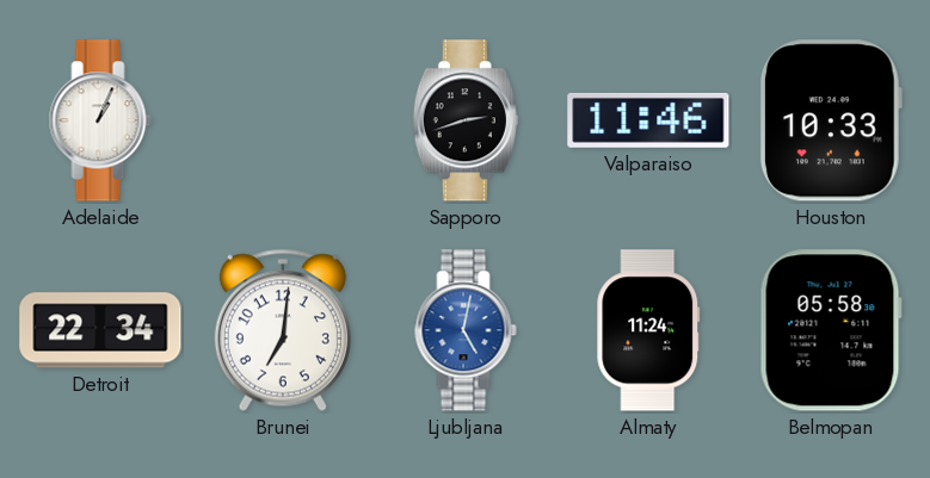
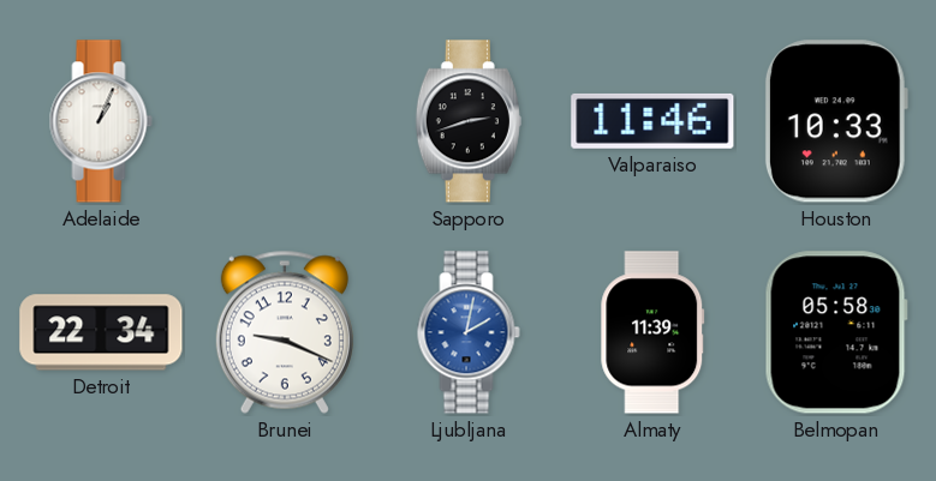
Brunei: 7:01 -> 9:19 (285, 332)
Ljubljana: 5:02 -> 2:02 (469, 332)
Almaty: 11:24 -> 11:39 (652, 332)
